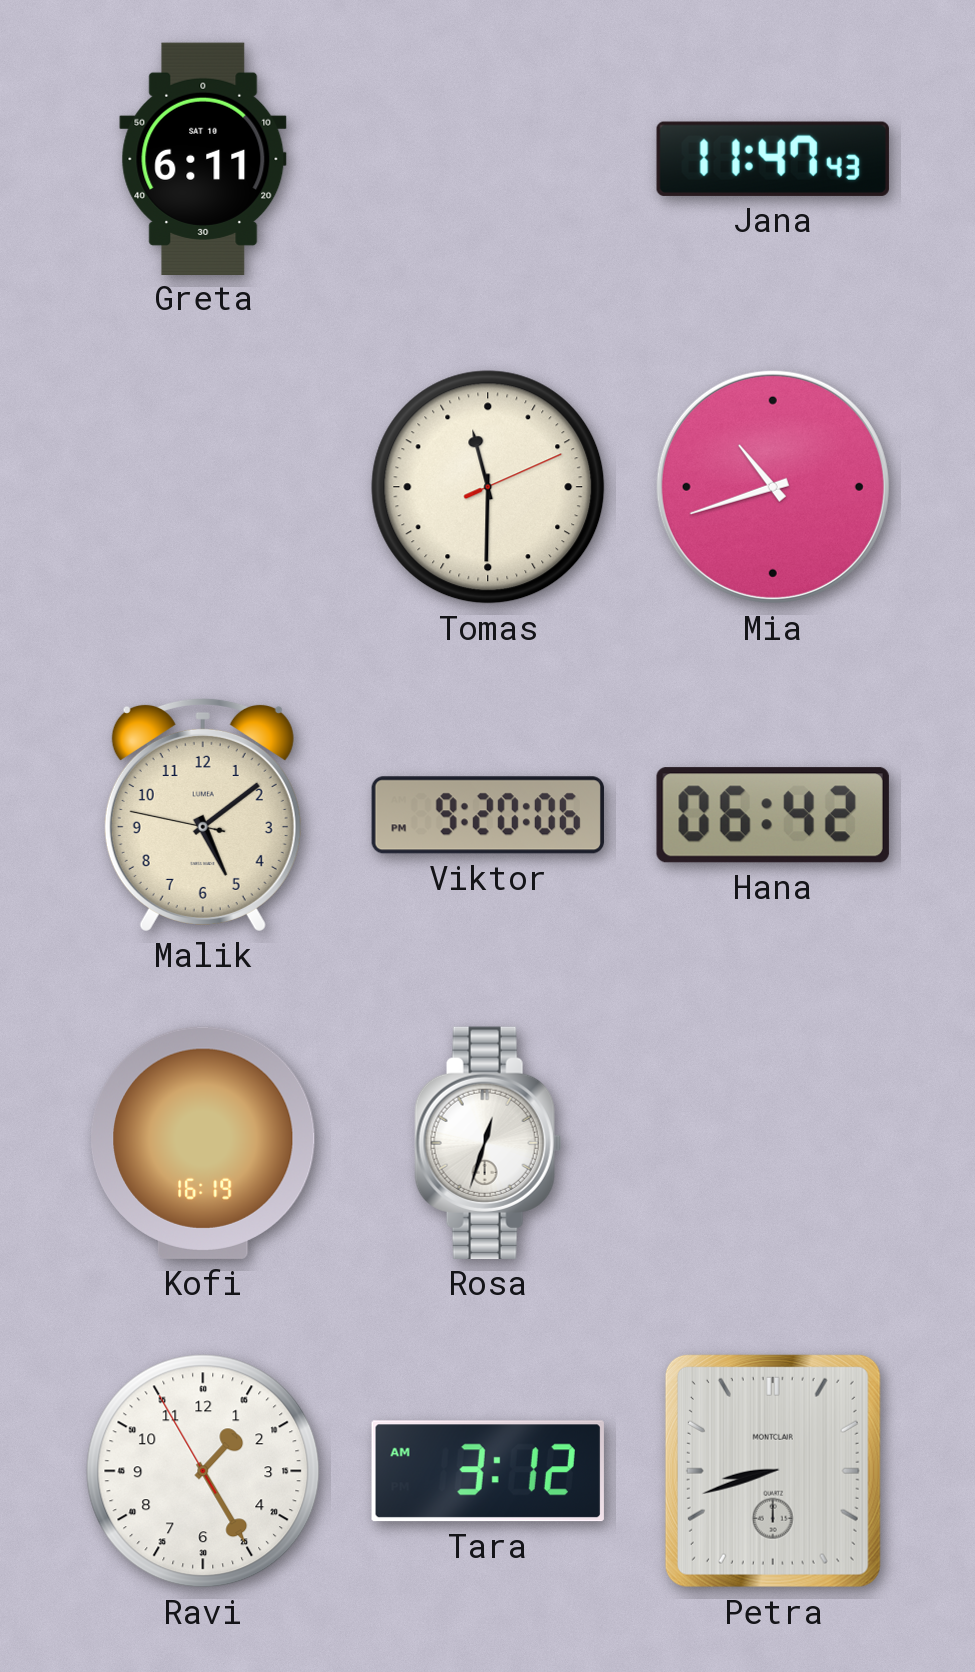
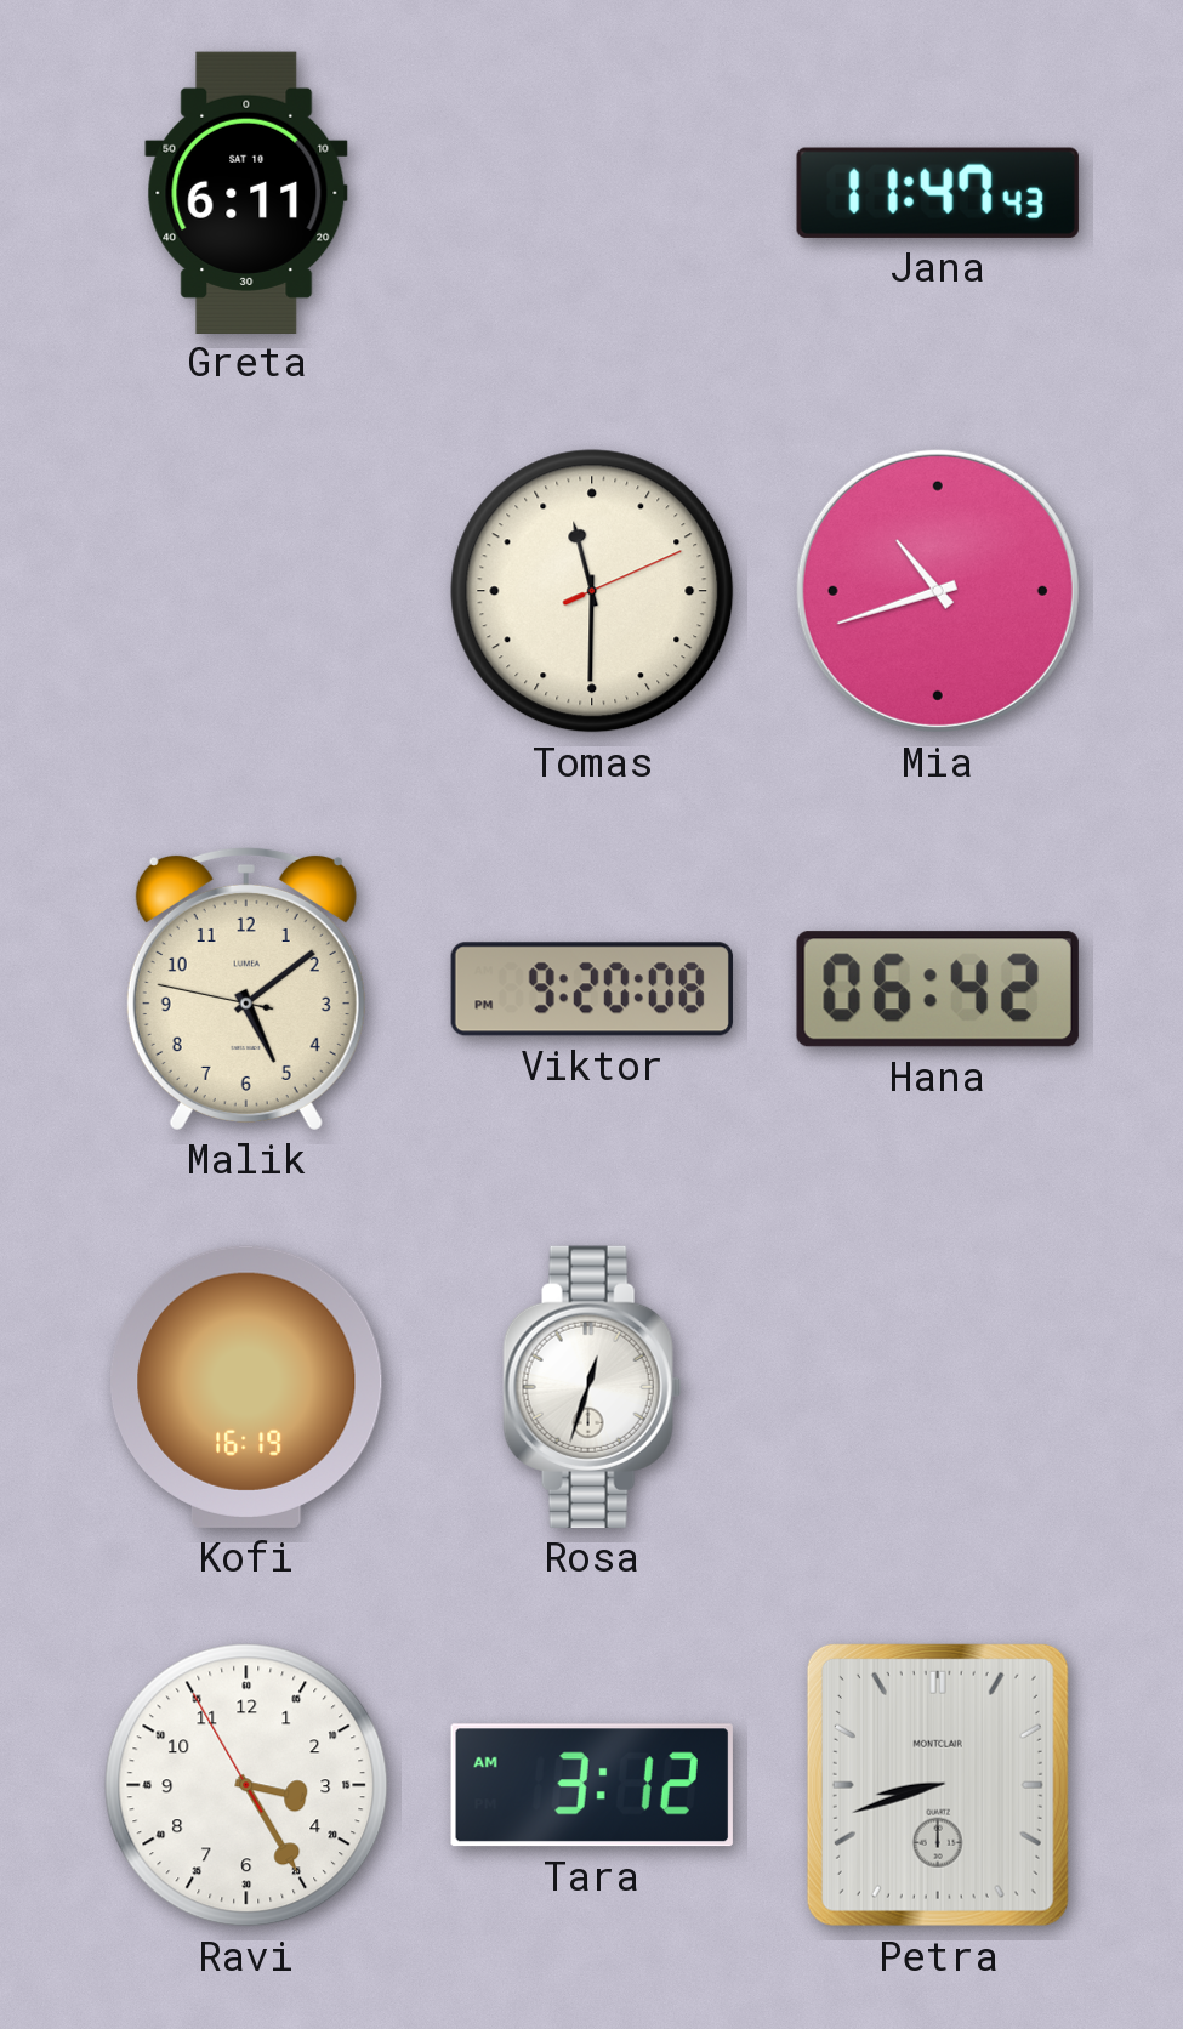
Viktor: 9:20:06 PM -> 9:20:08 PM (592, 989)
Ravi: 1:24 -> 3:24 (246, 1785)
